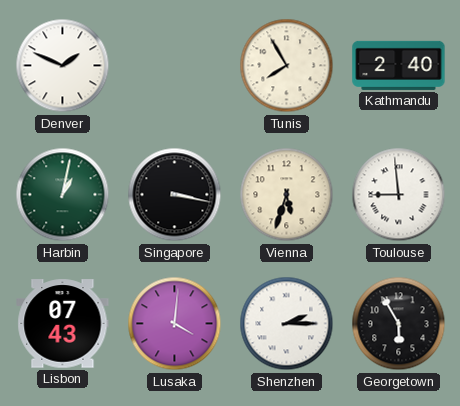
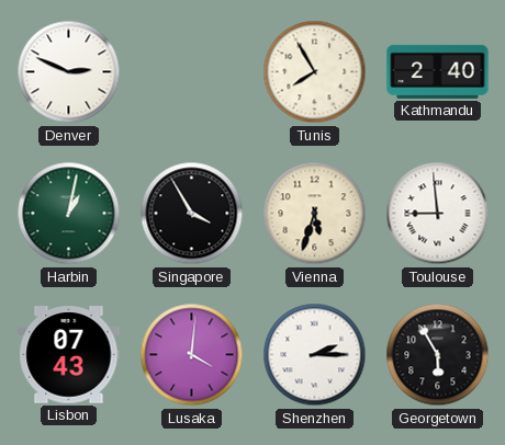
Denver: 1:49 -> 2:49 (69, 72)
Singapore: 3:17 -> 3:55 (192, 214)
